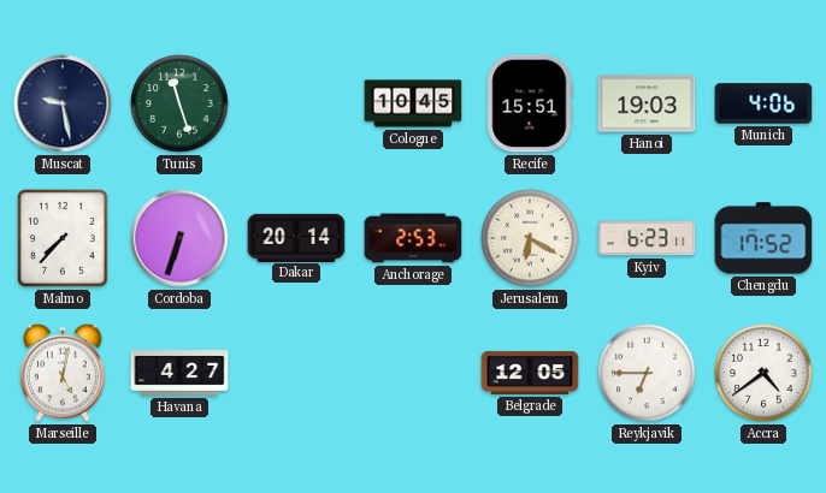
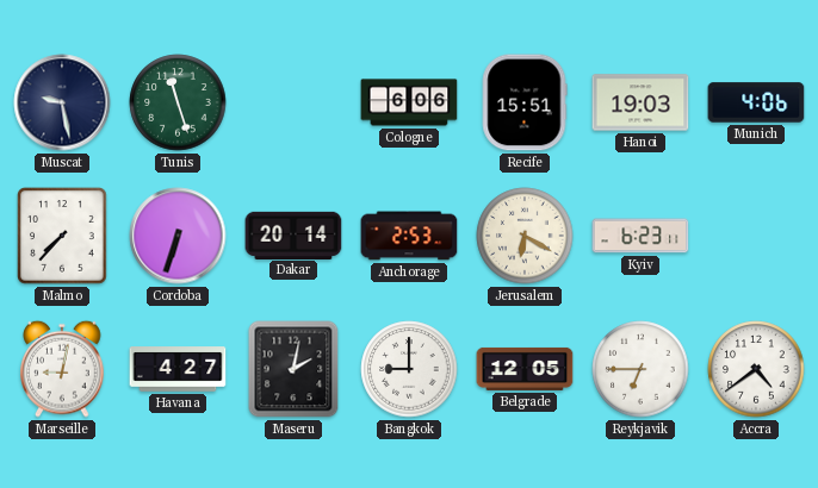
Cologne: 10:45 -> 6:06 (409, 102)
Chengdu: 17:52 -> none (763, 238)
Marseille: 5:02 -> 9:02 (62, 369)
Maseru: none -> 2:02 (293, 369)
Bangkok: none -> 9:00 (409, 369)
